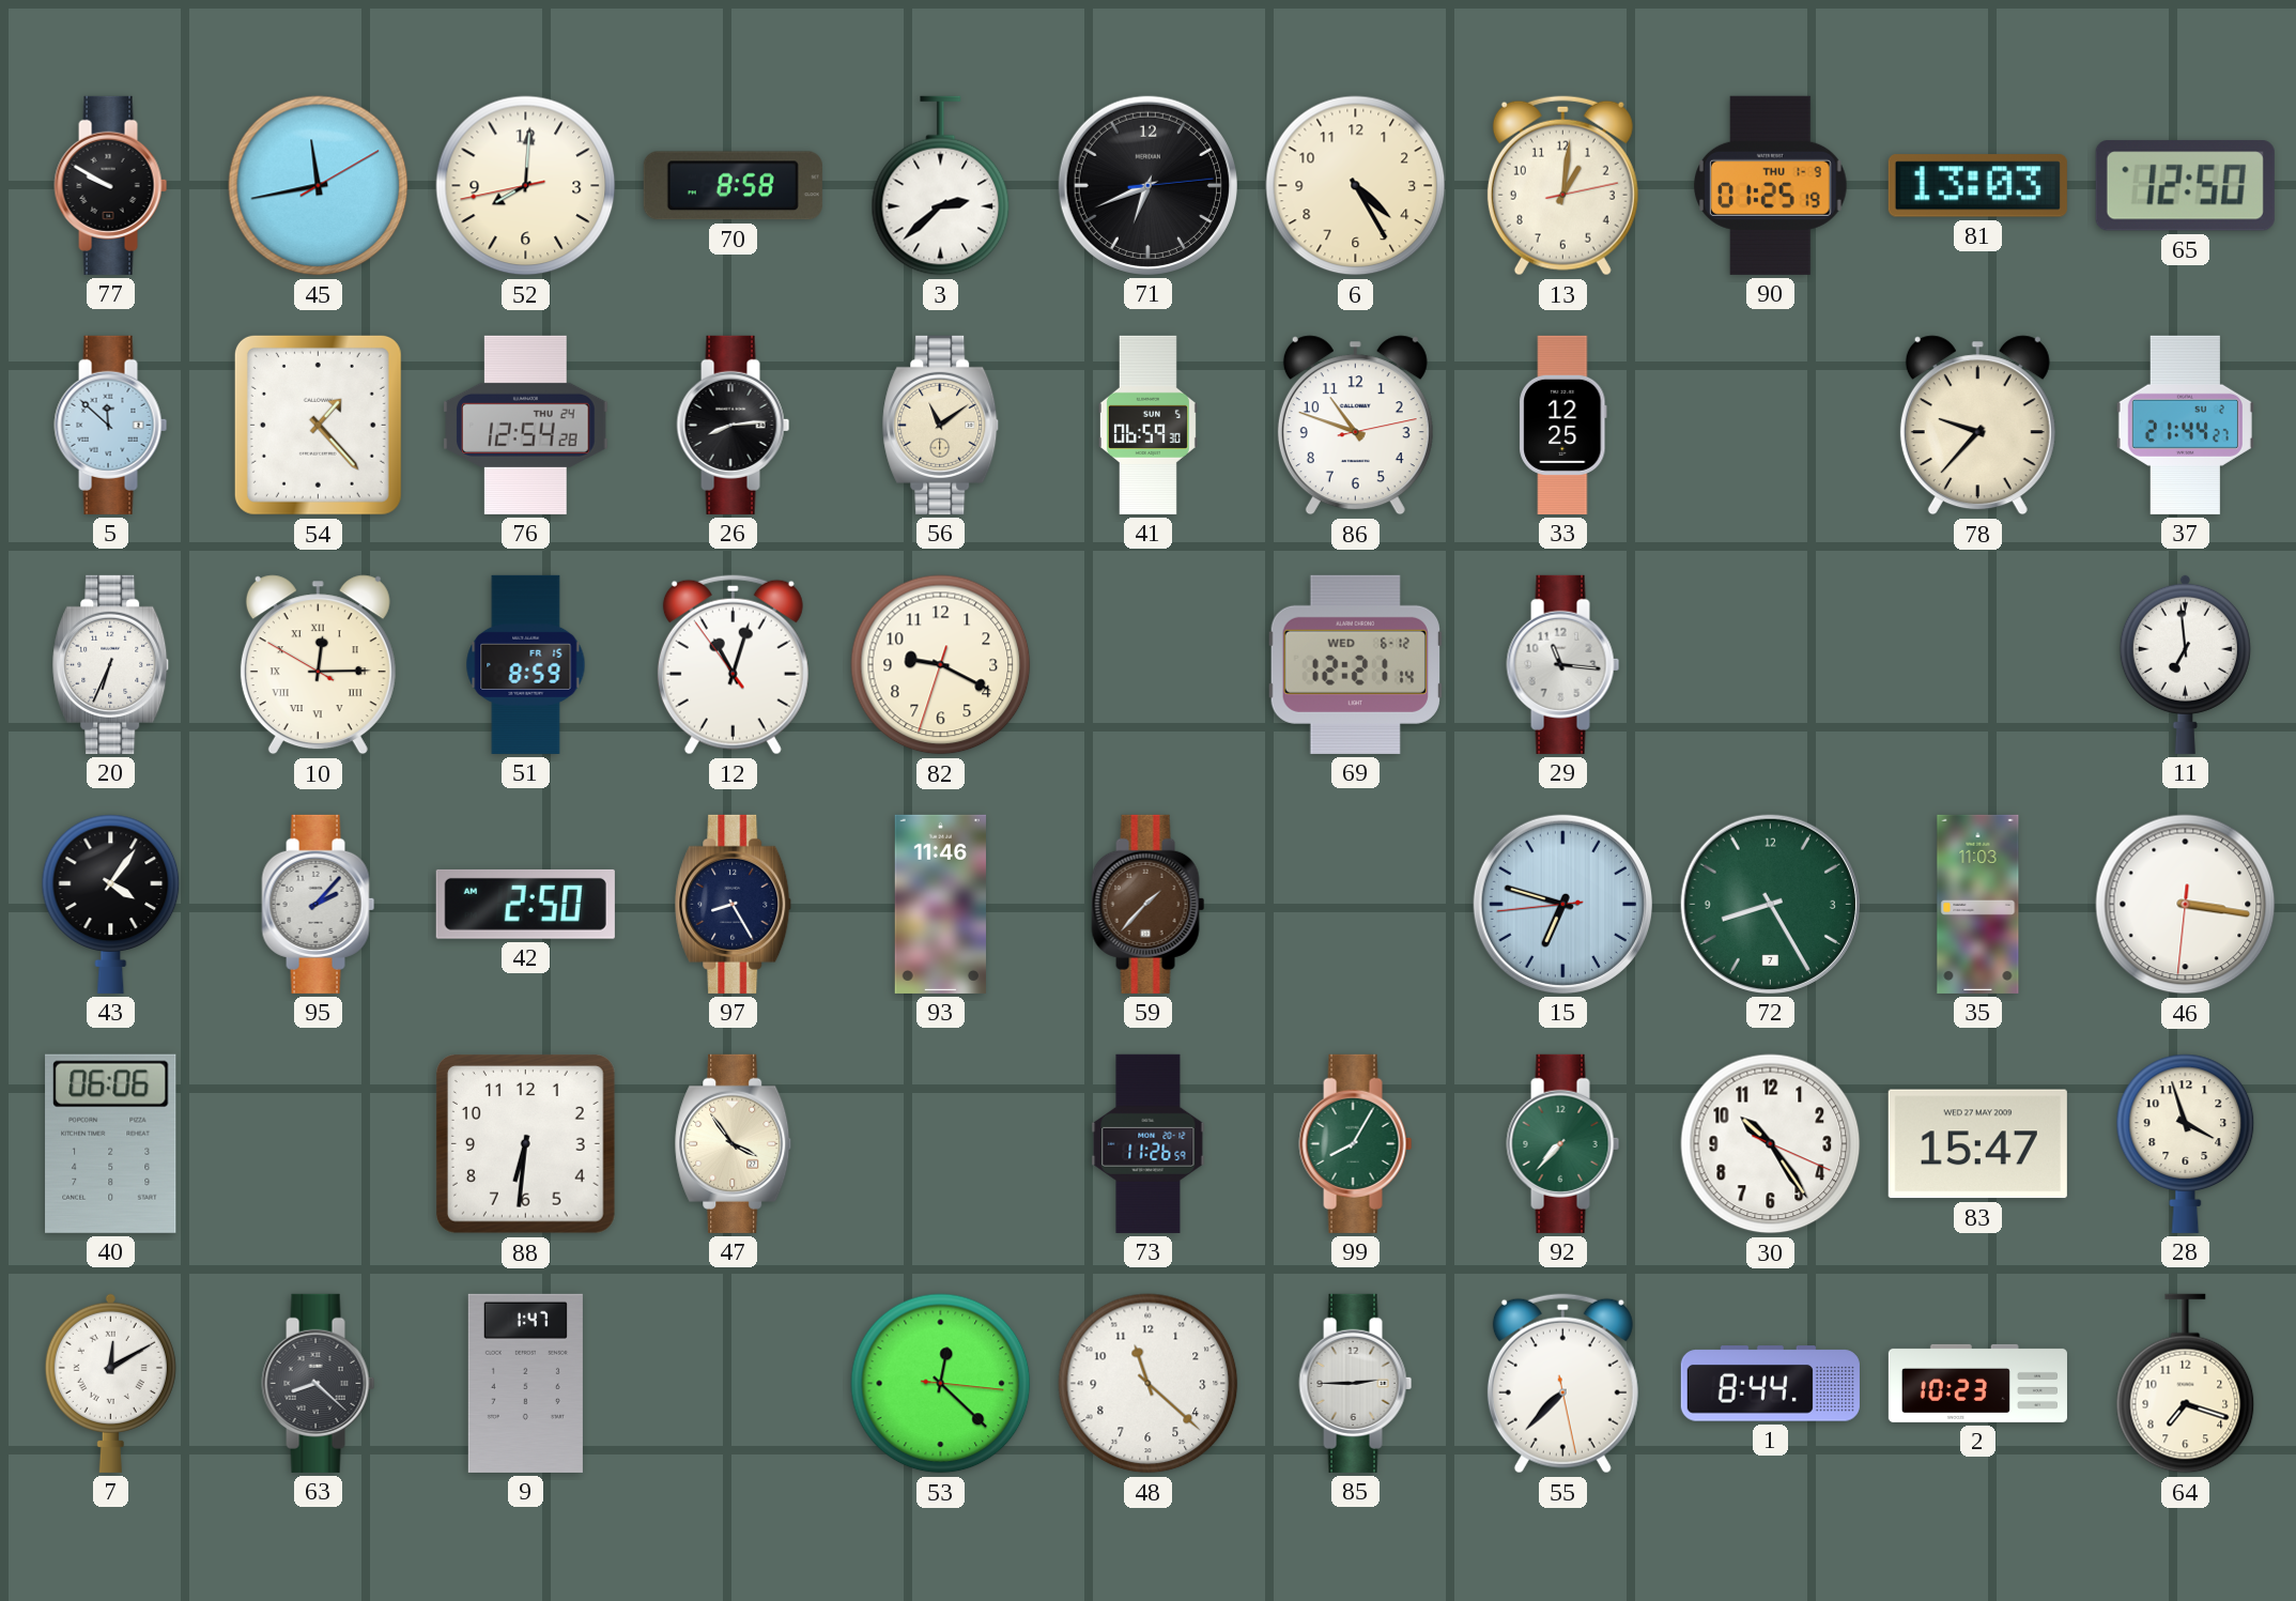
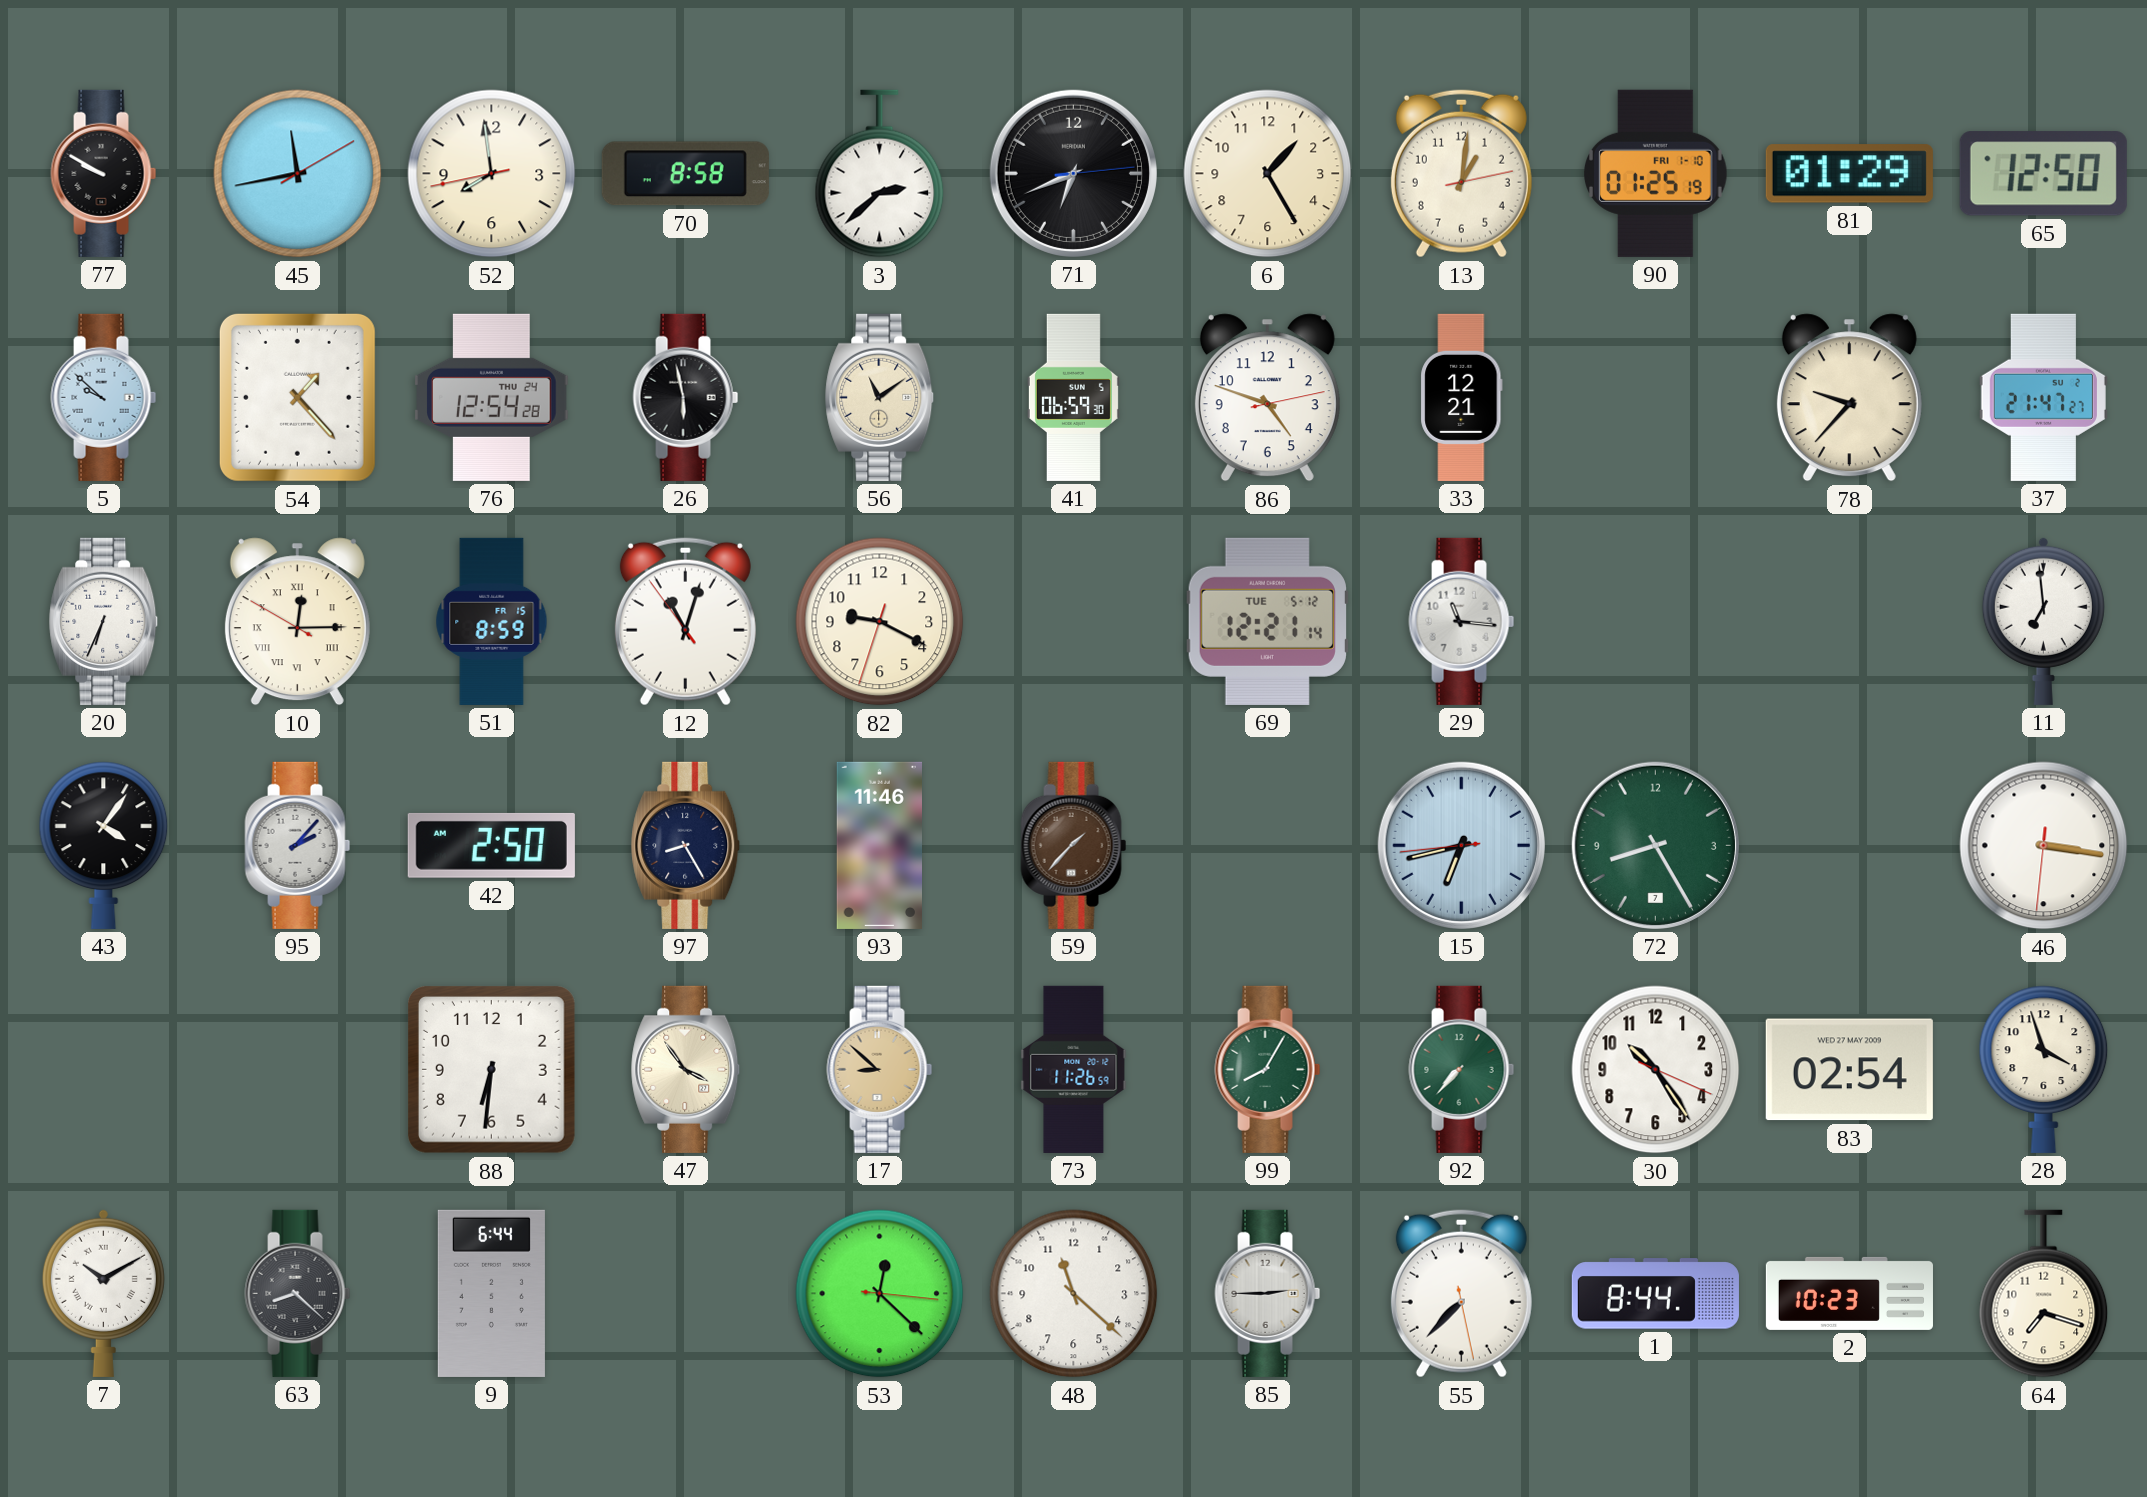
52: 8:00 -> 7:58 (492, 174)
6: 4:25 -> 1:25 (1268, 174)
90 date: THU 1-9 -> FRI 1-10 (1656, 173)
81: 13:03 -> 01:29 (1849, 174)
5: 11:52 -> 9:52 (104, 397)
26: 8:14 -> 5:58 (686, 397)
86: 10:48 -> 4:48 (1267, 398)
33: 12:25 -> 12:21 (1462, 397)
37: 21:44 -> 21:47 (2043, 397)
69 date: WED 6-12 -> TUE 5-12 (1267, 621)
15: 6:47 -> 6:42 (1461, 845)
35: 11:03 -> none (1978, 904)
40: 06:06 -> none (111, 1143)
17: none -> 8:52 (880, 1069)
83: 15:47 -> 02:54 (1849, 1070)
7: 12:10 -> 10:10 (103, 1293)
9: 1:47 -> 6:44 (491, 1293)
